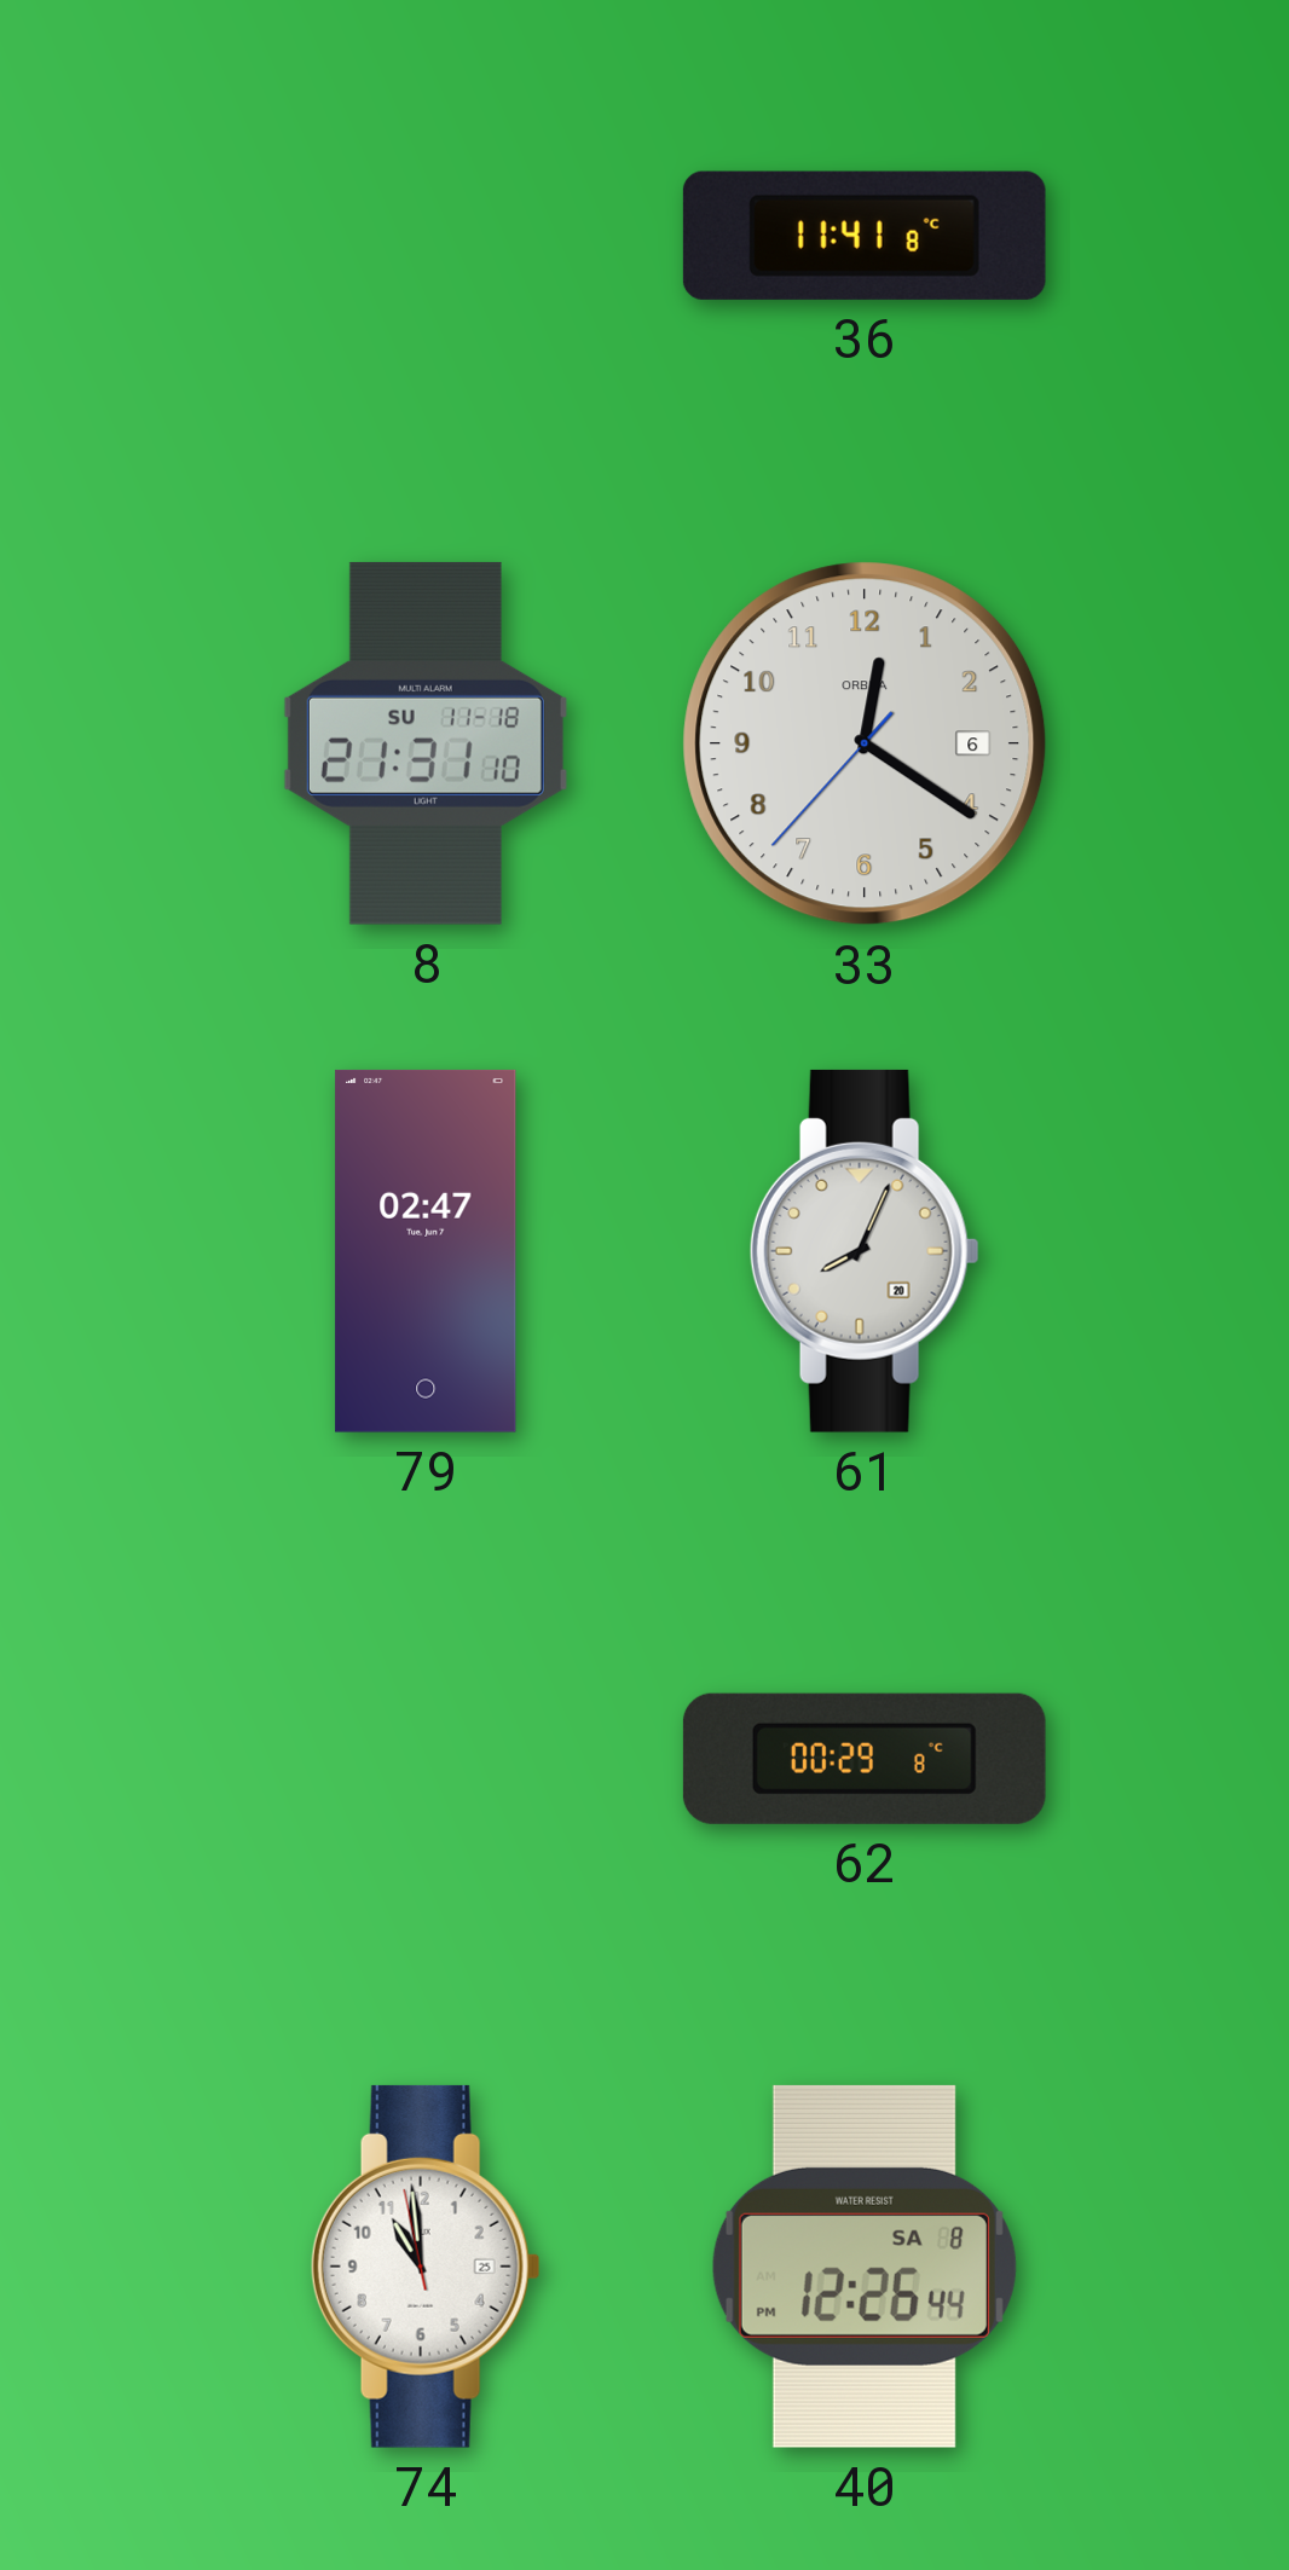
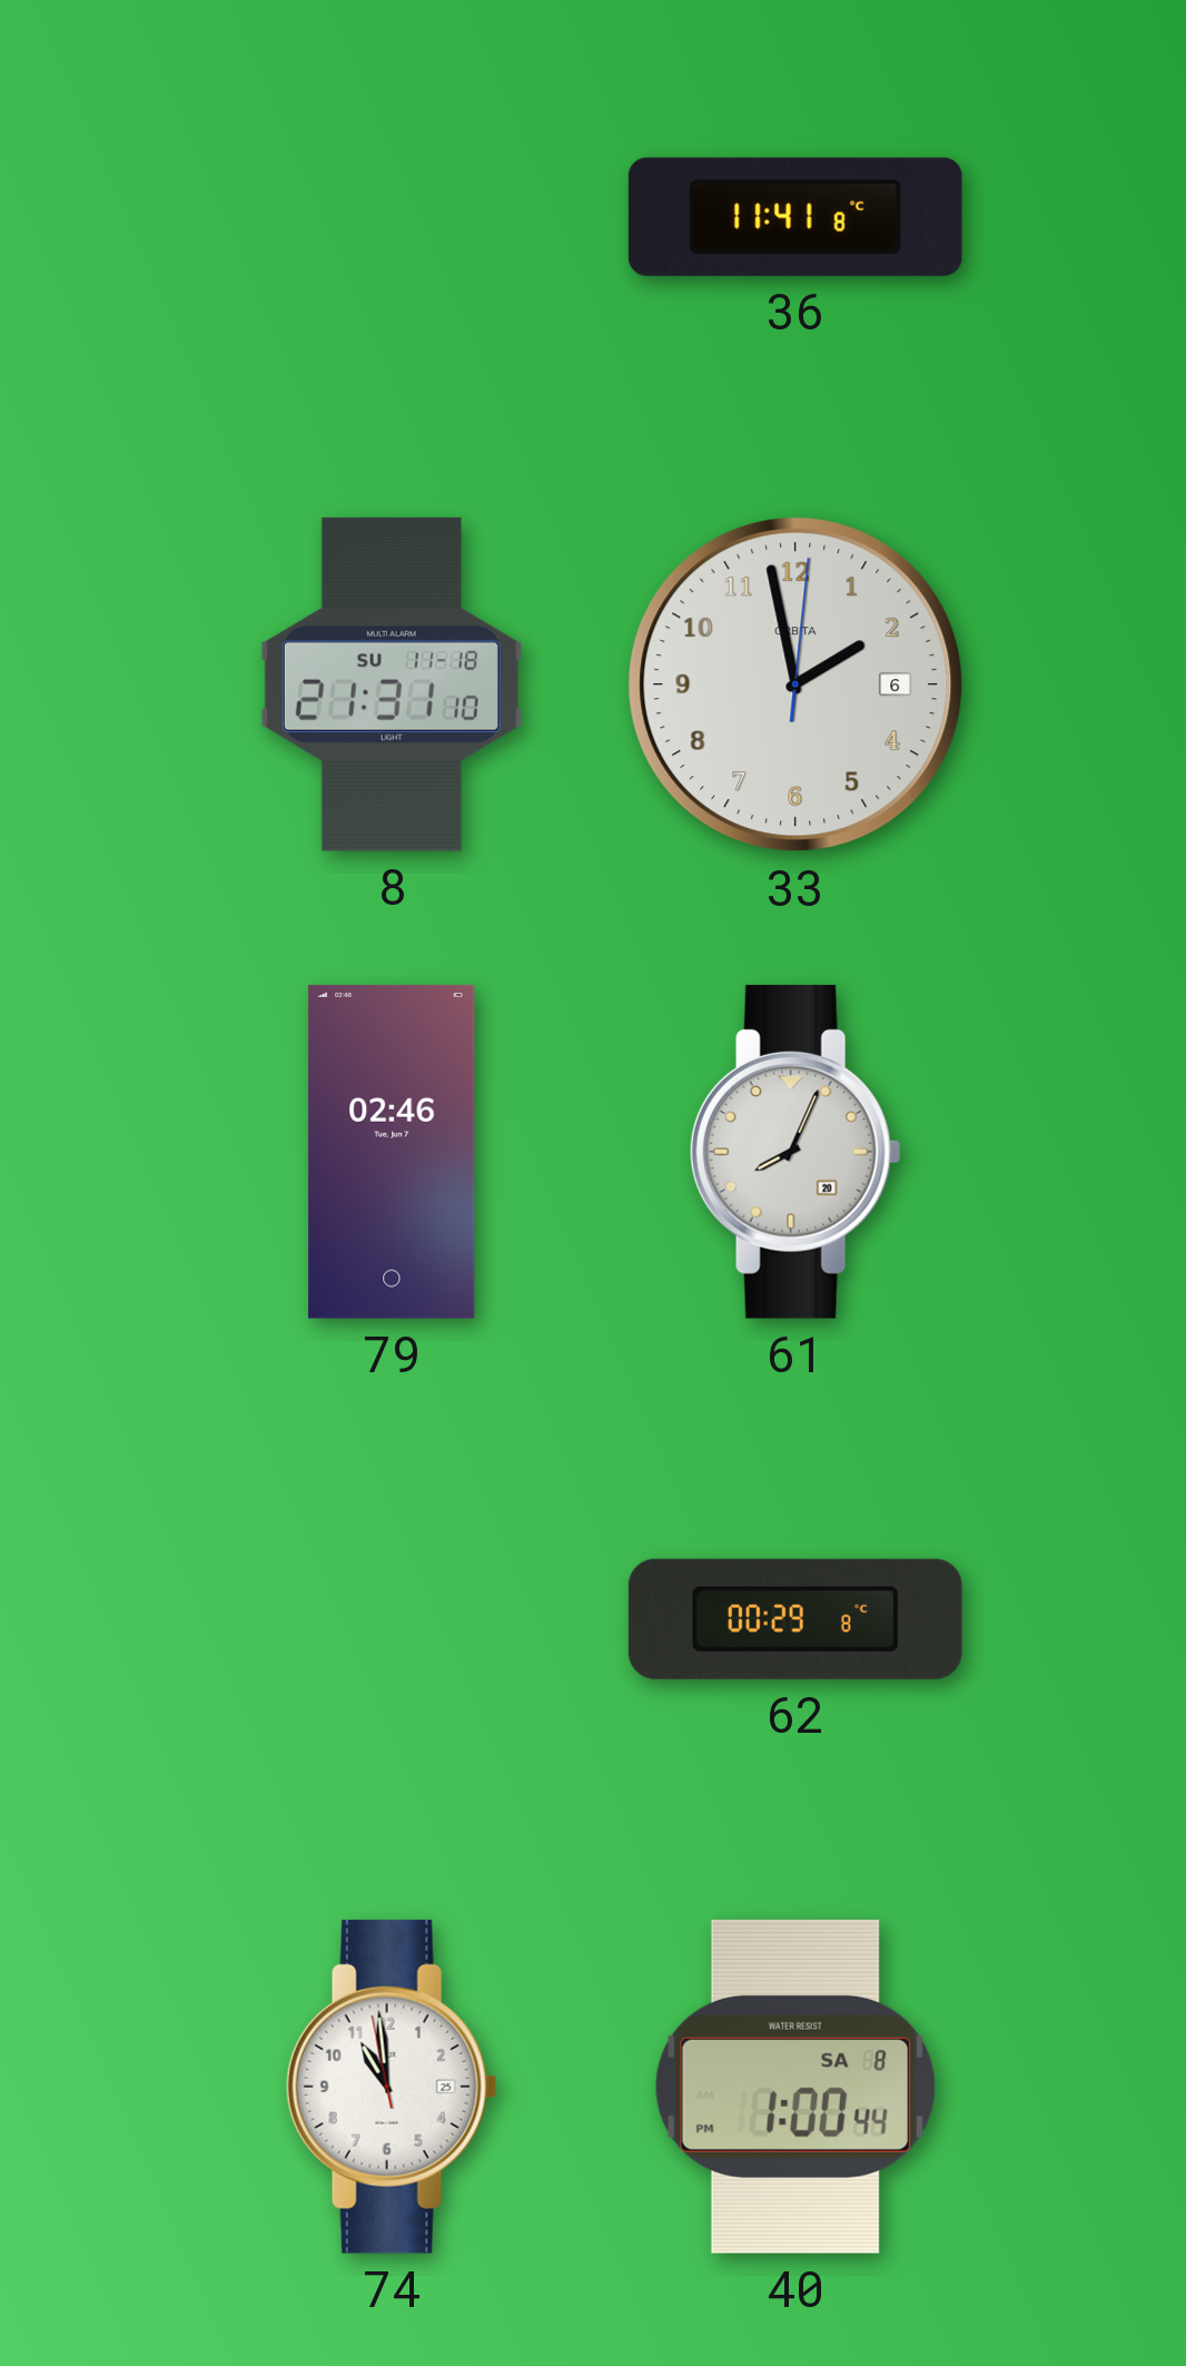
33: 12:20 -> 1:58 (795, 684)
79: 02:47 -> 02:46 (392, 1152)
40: 12:26 -> 1:00 (795, 2087)
